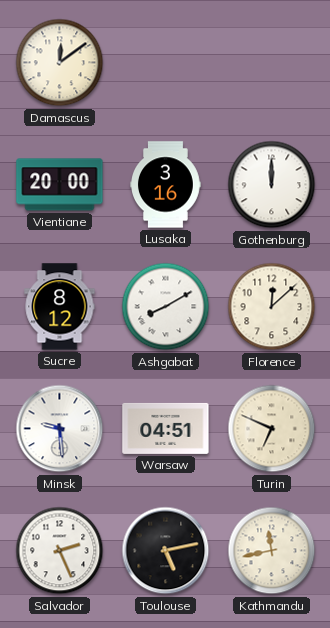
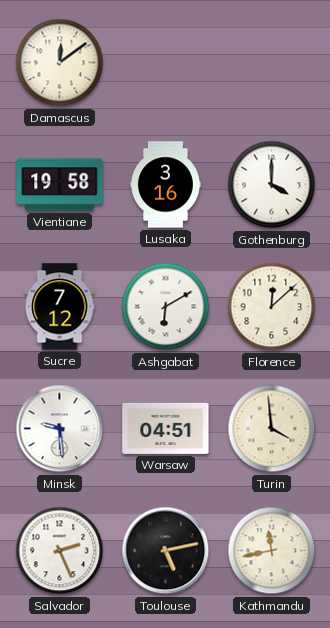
Vientiane: 20:00 -> 19:58 (60, 185)
Gothenburg: 12:00 -> 4:00 (272, 185)
Sucre: 8:12 -> 7:12 (60, 307)
Ashgabat: 8:10 -> 6:10 (166, 307)
Turin: 6:49 -> 3:59 (272, 429)
